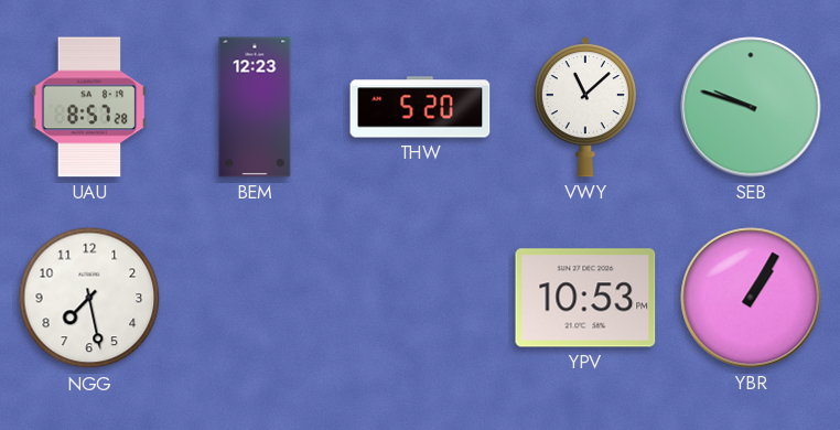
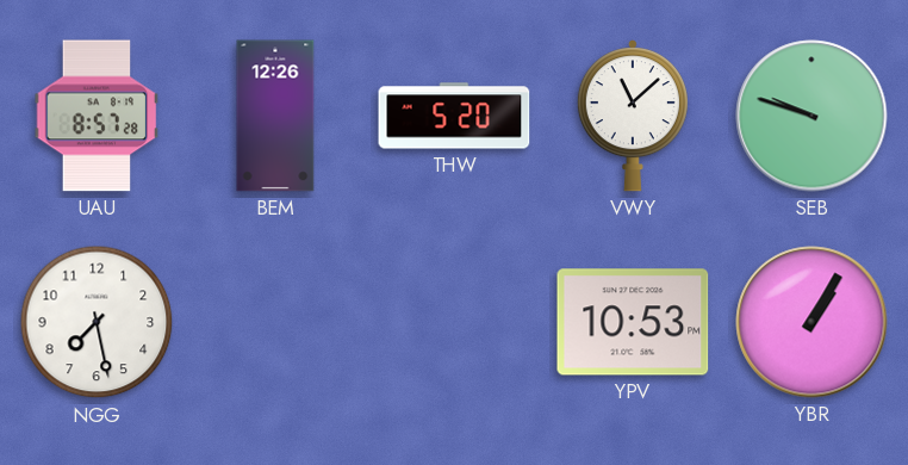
BEM: 12:23 -> 12:26 (275, 116)
